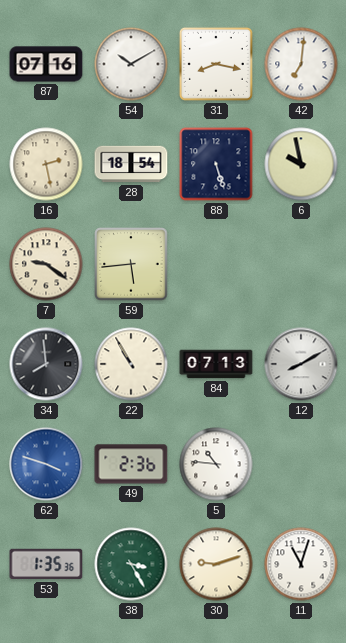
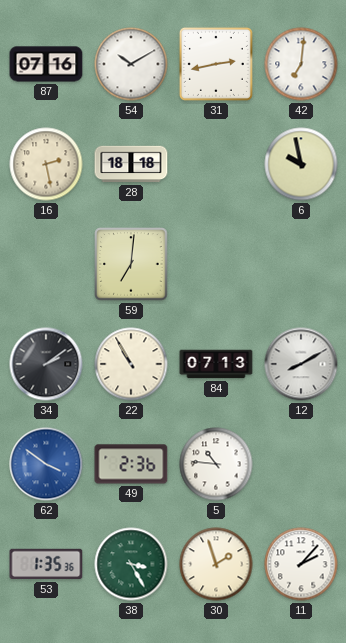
31: 8:17 -> 2:43 (216, 64)
28: 18:54 -> 18:18 (131, 164)
88: 5:27 -> none (216, 164)
7: 9:21 -> none (46, 264)
59: 5:44 -> 7:01 (131, 264)
34: 7:59 -> 2:09 (46, 364)
62: 3:48 -> 3:51 (46, 464)
30: 9:12 -> 1:57 (216, 564)
11: 11:03 -> 2:07 (301, 564)
